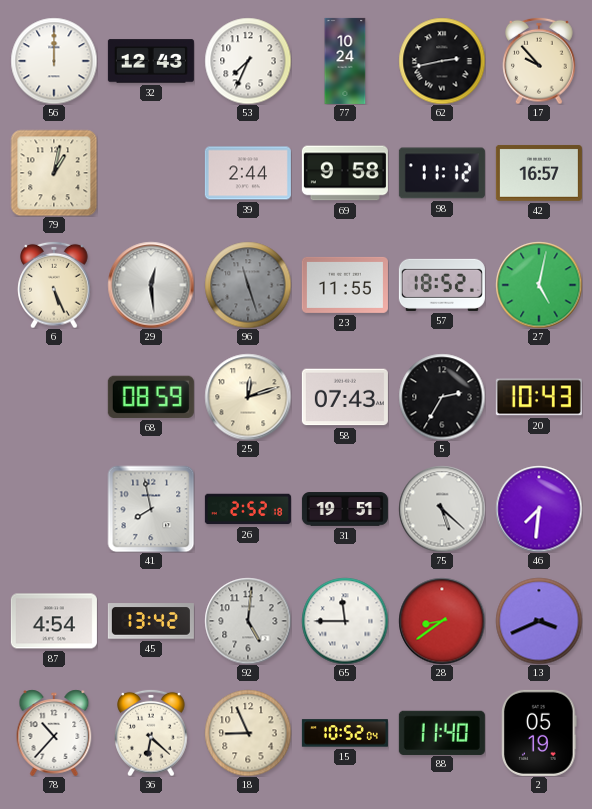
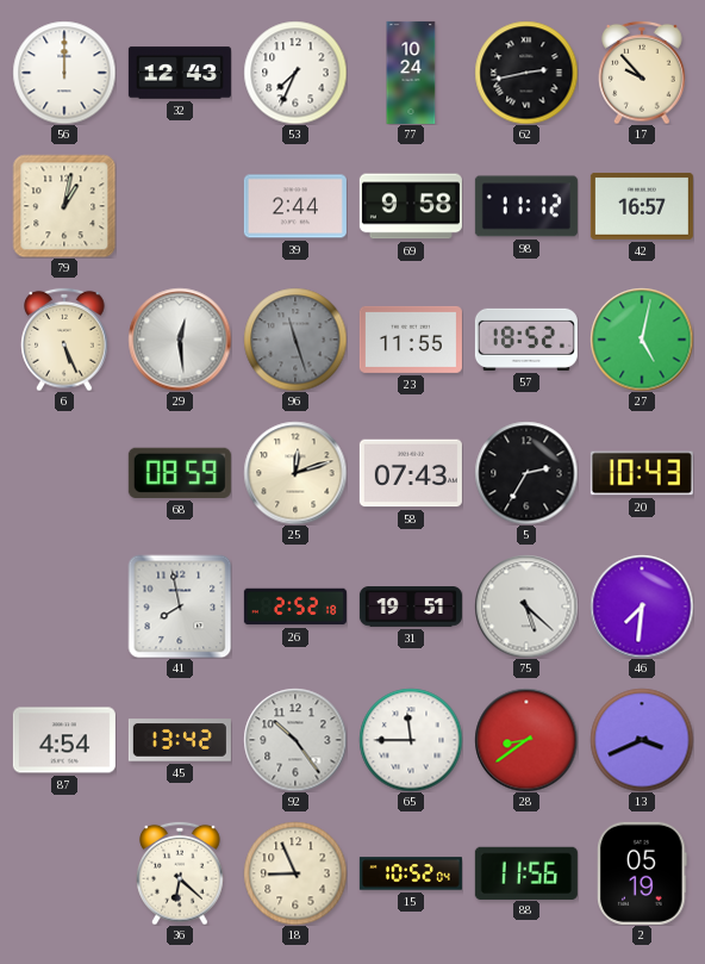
92: 5:01 -> 10:24 (295, 740)
78: 10:37 -> none (54, 733)
88: 11:40 -> 11:56 (526, 872)
